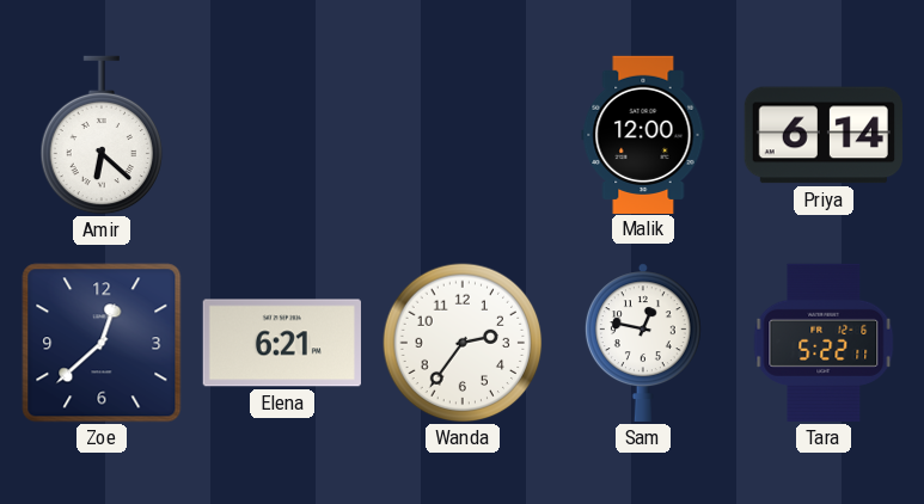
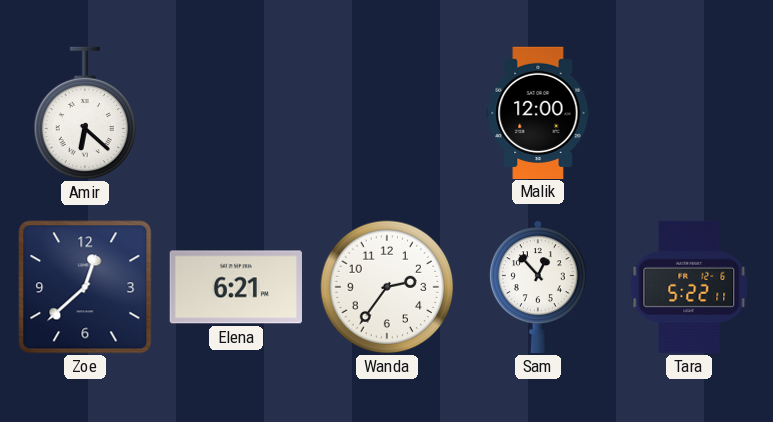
Priya: 6:14 -> none (824, 135)
Sam: 12:47 -> 12:53 (538, 287)
